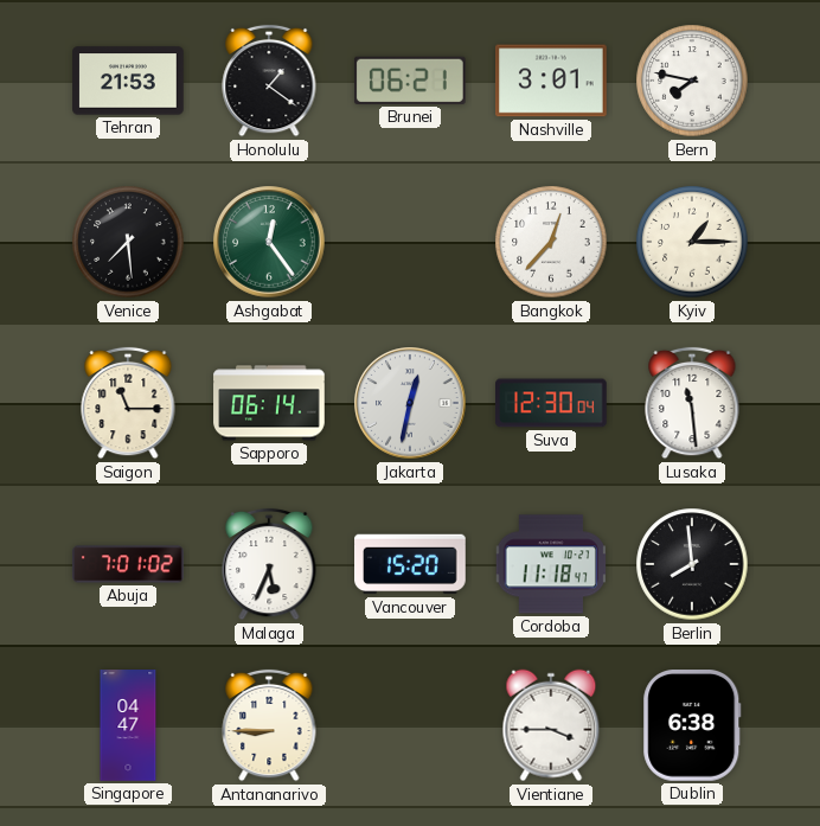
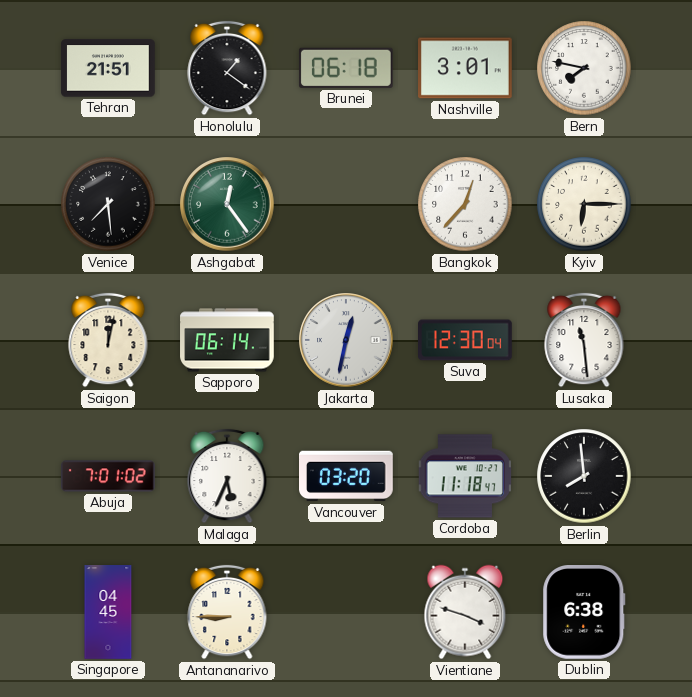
Tehran: 21:53 -> 21:51 (108, 68)
Brunei: 06:21 -> 06:18 (346, 68)
Kyiv: 1:15 -> 6:15 (584, 204)
Saigon: 11:15 -> 12:02 (108, 340)
Vancouver: 15:20 -> 03:20 (346, 476)
Singapore: 04:47 -> 04:45 (108, 612)
Vientiane: 3:45 -> 3:48 (465, 612)
